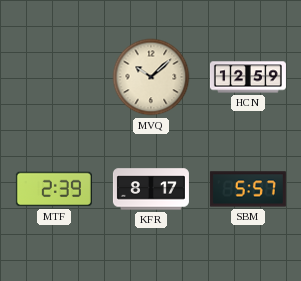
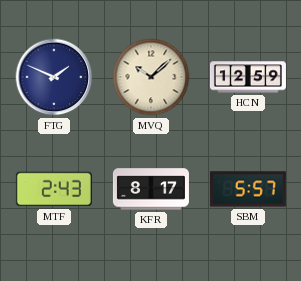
FTG: none -> 1:49 (54, 77)
MTF: 2:39 -> 2:43 (54, 189)
